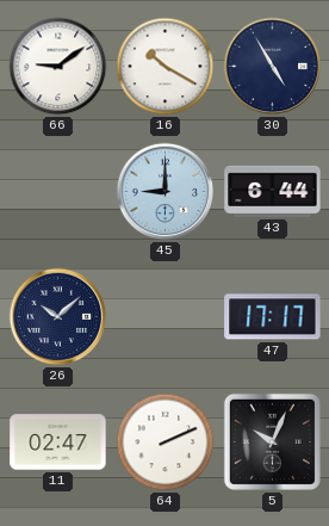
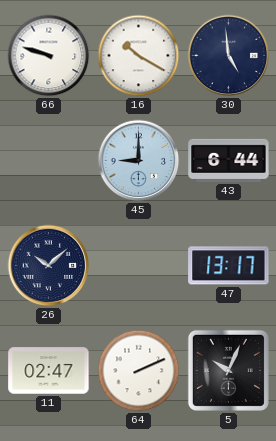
66: 9:09 -> 9:48 (49, 56)
30: 4:55 -> 4:59 (229, 56)
47: 17:17 -> 13:17 (229, 266)
